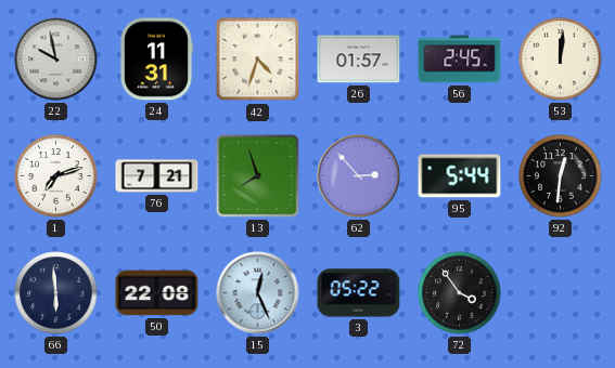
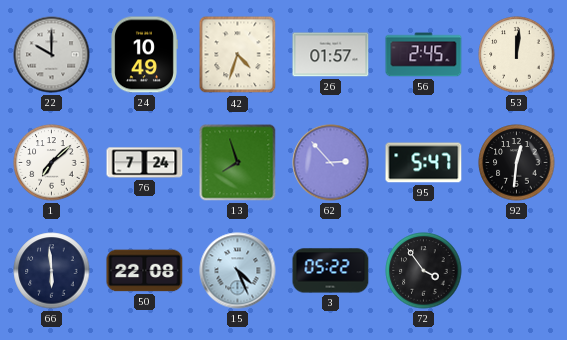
22: 9:58 -> 10:00 (52, 55)
24: 11:31 -> 10:49 (144, 55)
1: 7:12 -> 7:08 (52, 163)
76: 7:21 -> 7:24 (145, 163)
95: 5:44 -> 5:47 (424, 163)
15: 12:26 -> 4:26 (238, 271)
